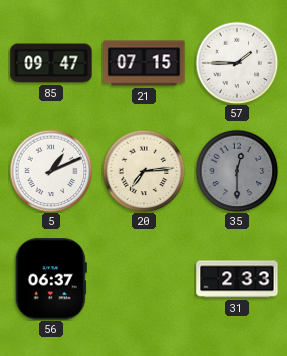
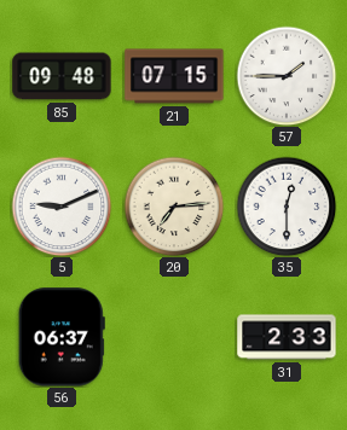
85: 09:47 -> 09:48 (62, 76)
5: 1:11 -> 9:11 (62, 207)
35 dial: grey -> white (287, 207)
